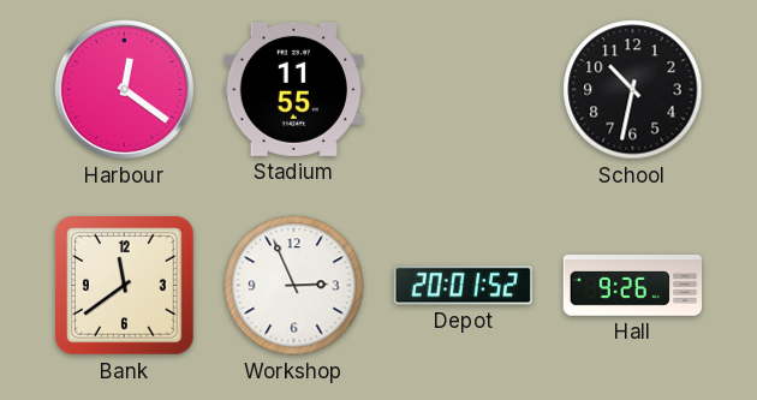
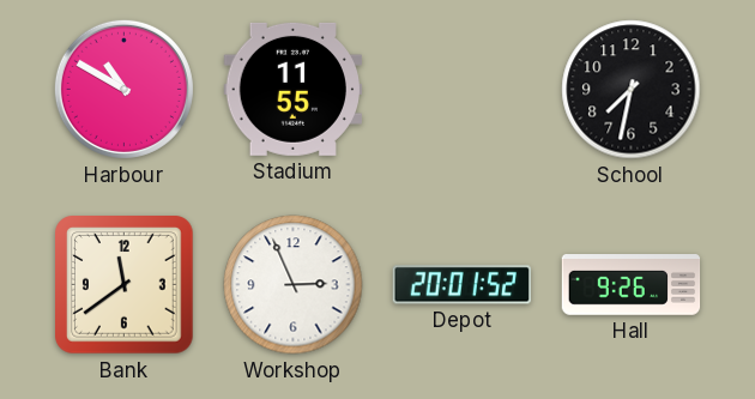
Harbour: 12:21 -> 10:50 (123, 89)
School: 10:32 -> 7:32 (632, 90)
